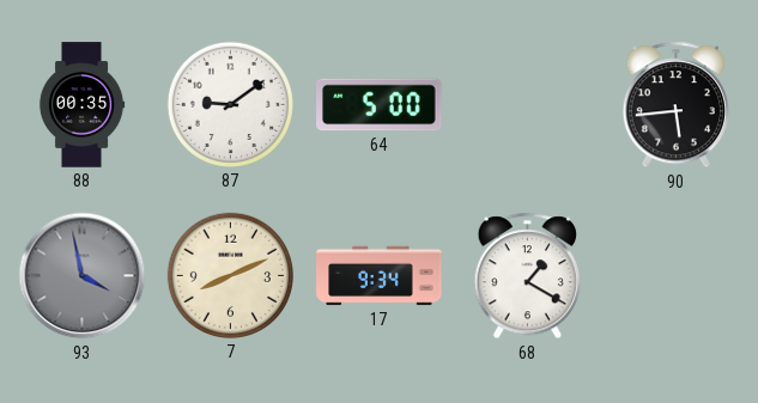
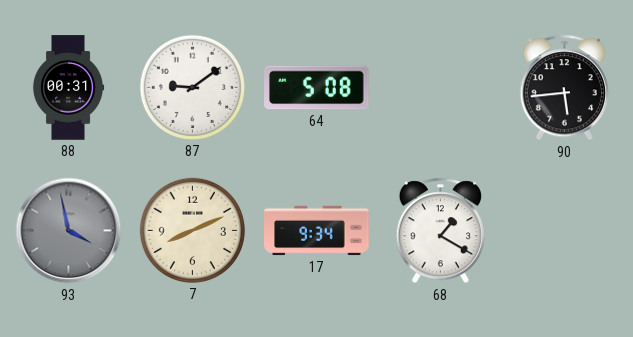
88: 00:35 -> 00:31 (68, 88)
64: 5:00 -> 5:08 (317, 88)
